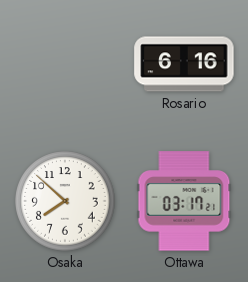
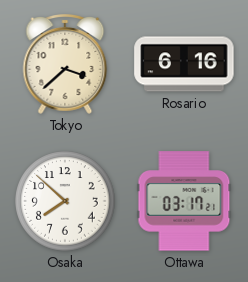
Tokyo: none -> 3:38 (65, 65)
